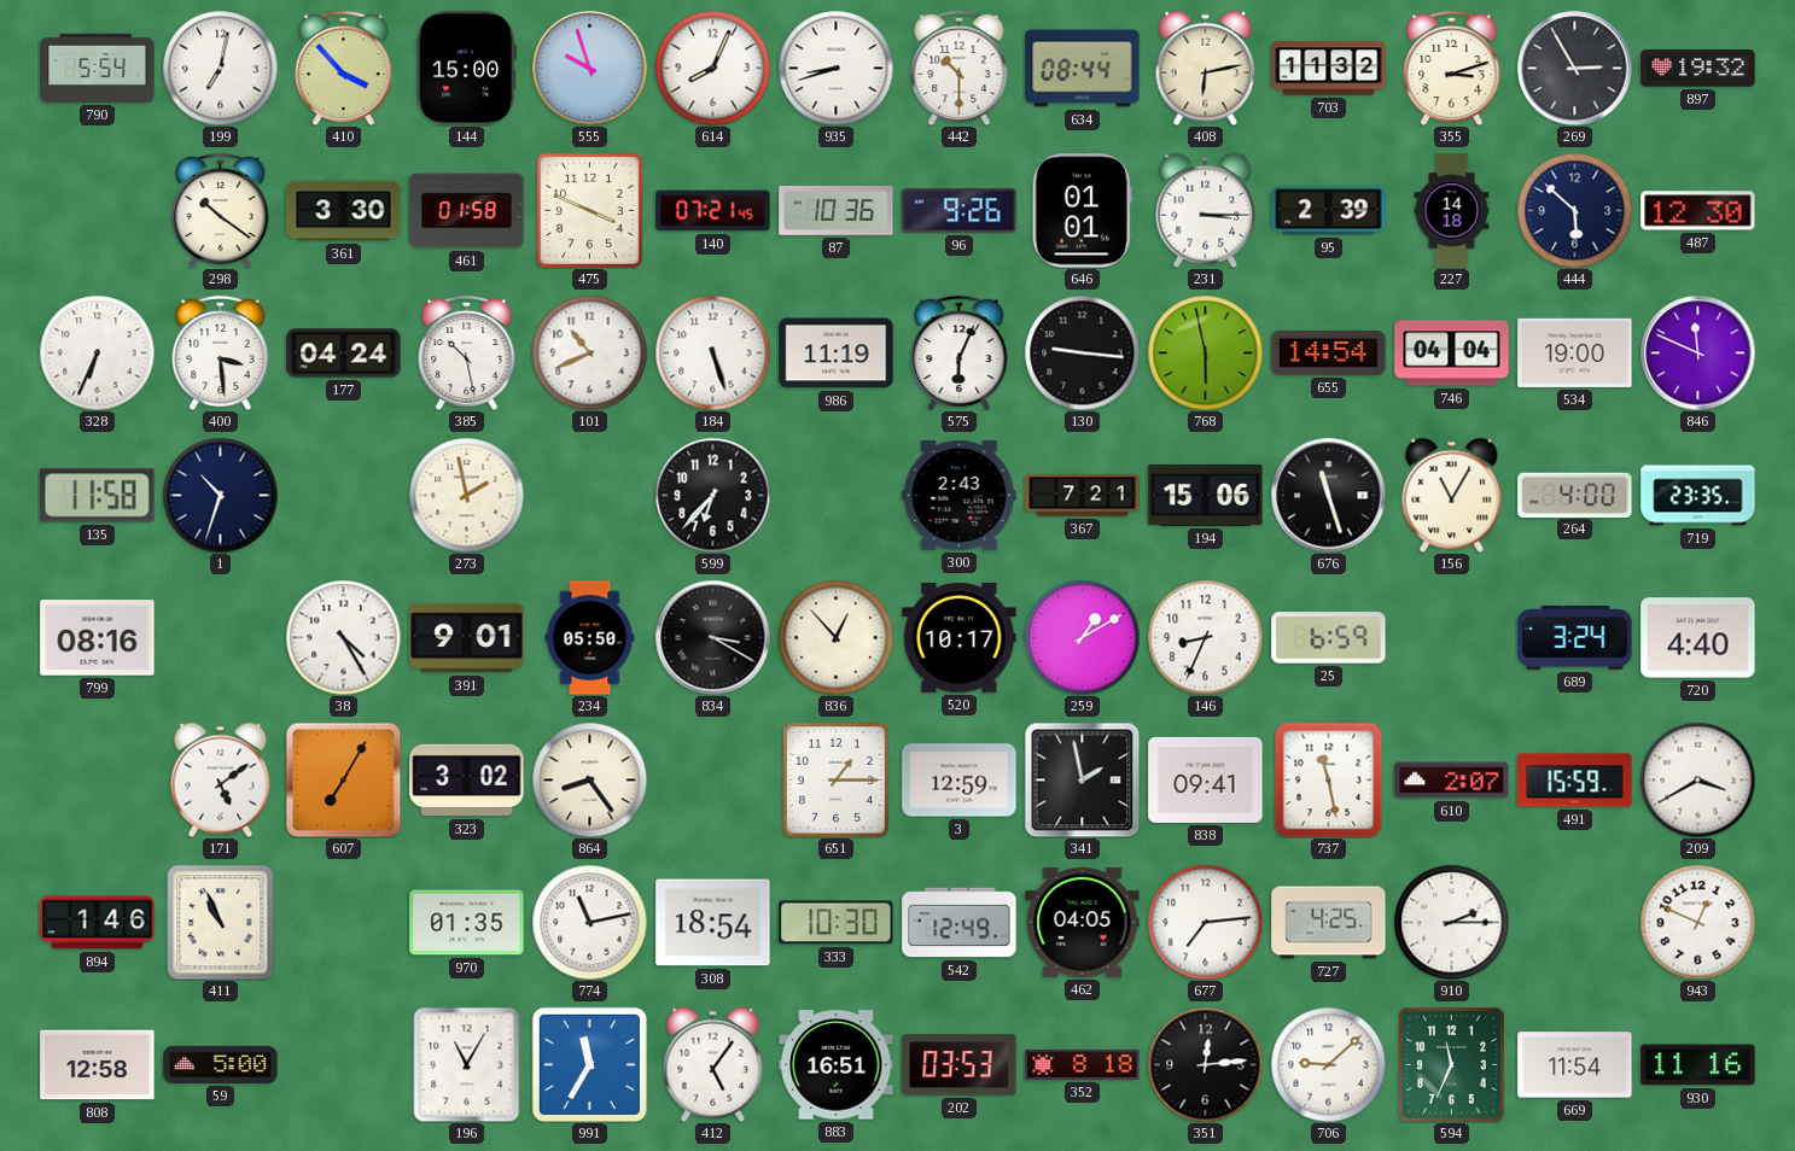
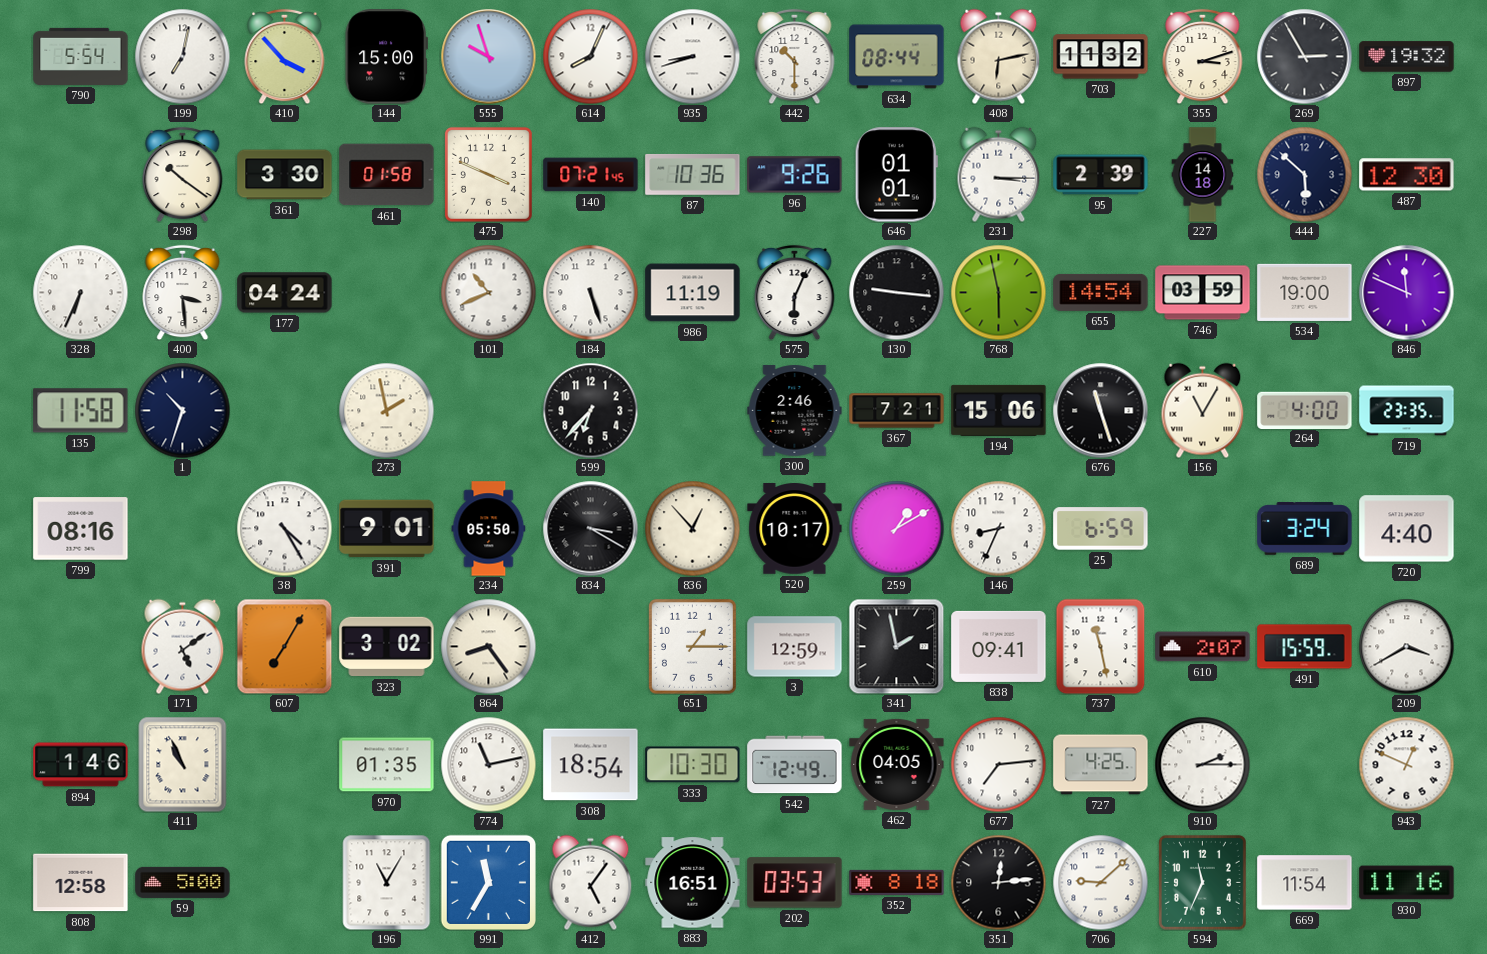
385: 10:28 -> none (467, 352)
746: 04:04 -> 03:59 (1203, 293)
300: 2:43 -> 2:46 (795, 411)
